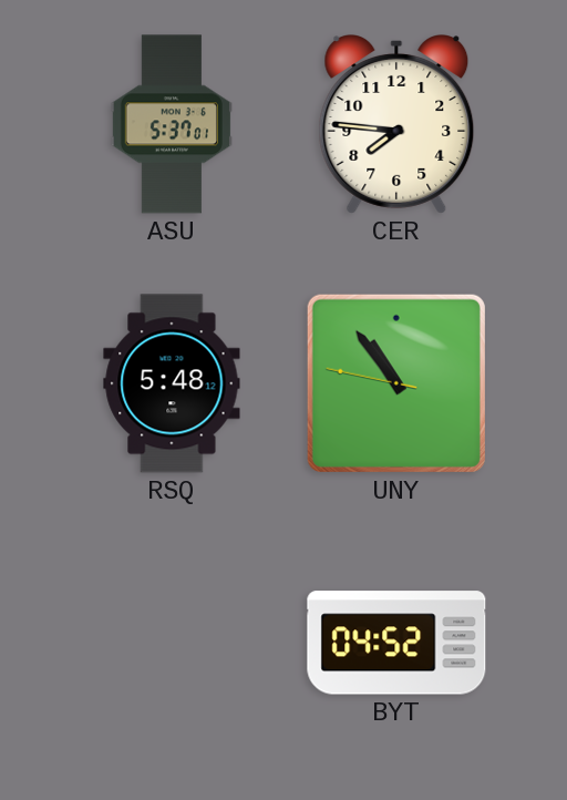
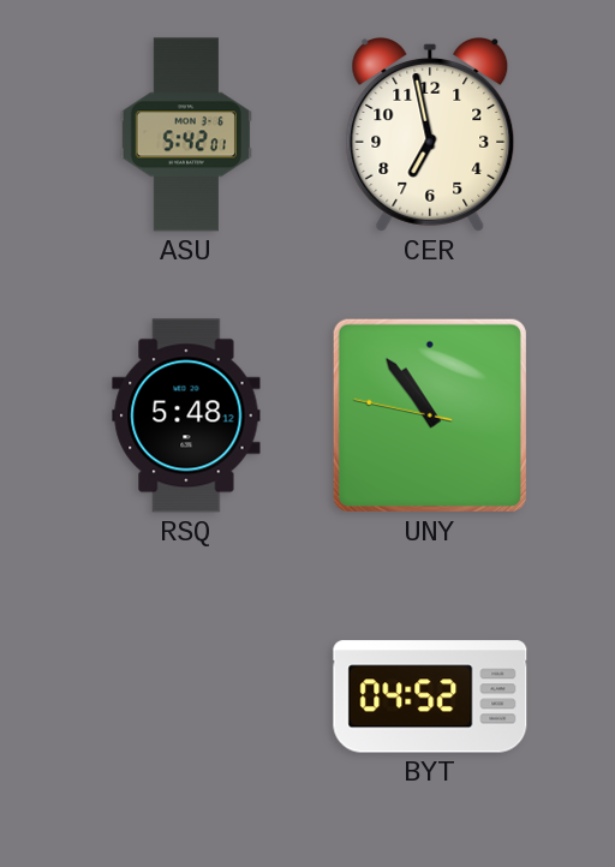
ASU: 5:37 -> 5:42 (186, 134)
CER: 7:46 -> 6:58 (430, 136)
